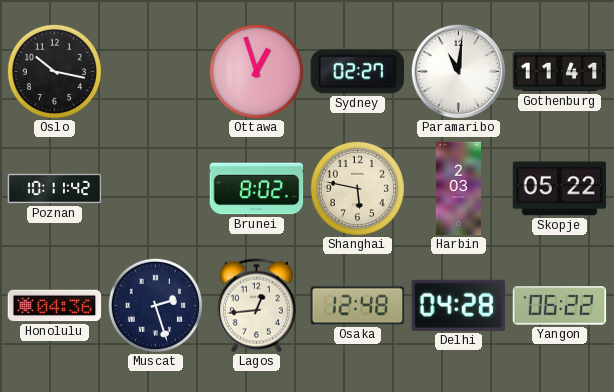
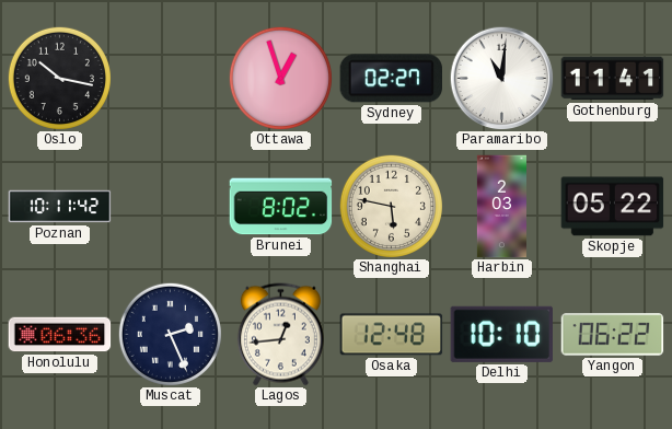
Honolulu: 04:36 -> 06:36 (60, 335)
Muscat: 2:27 -> 2:26 (170, 334)
Delhi: 04:28 -> 10:10 (501, 334)
